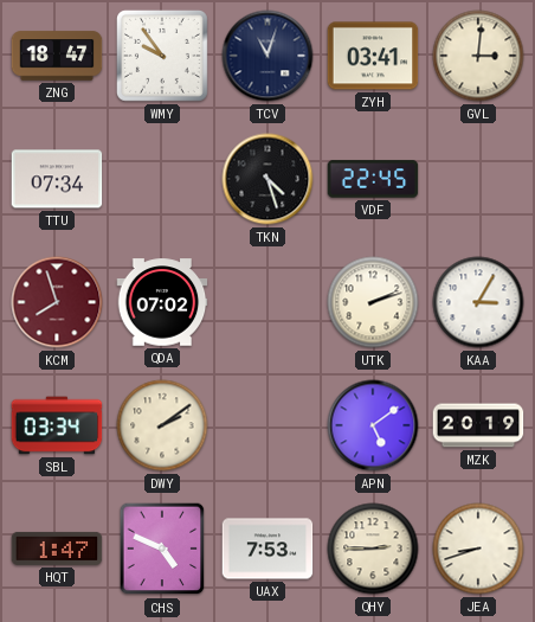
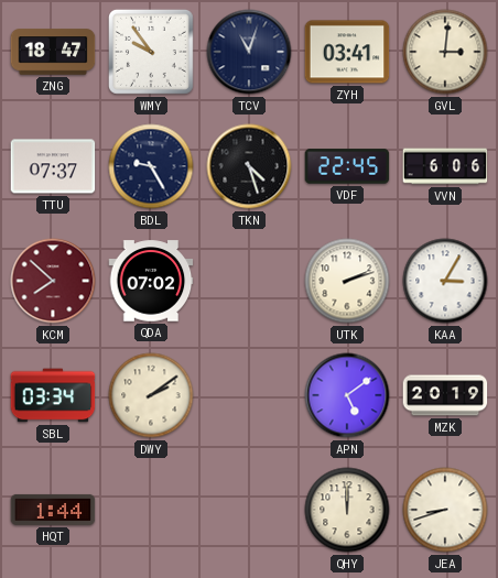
TTU: 07:34 -> 07:37 (53, 166)
BDL: none -> 9:25 (151, 166)
VVN: none -> 6:06 (445, 166)
KCM: 7:57 -> 7:52 (53, 281)
HQT: 1:47 -> 1:44 (53, 510)
CHS: 4:49 -> none (162, 549)
UAX: 7:53 -> none (267, 549)
QHY: 2:45 -> 12:00 (347, 510)
